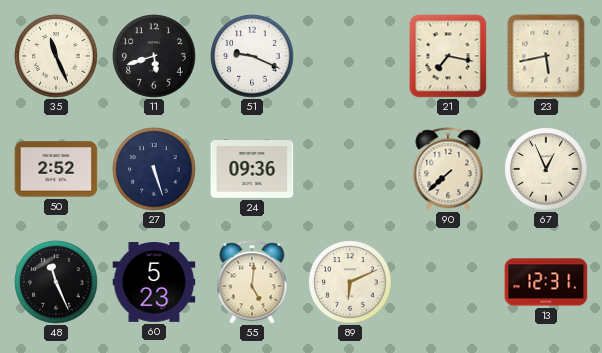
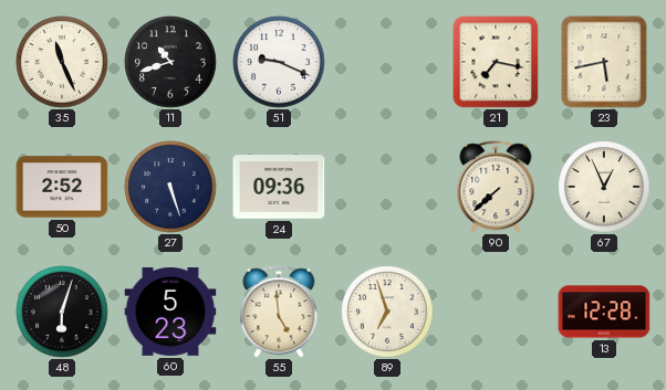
11: 5:42 -> 10:42 (170, 62)
48: 11:26 -> 6:03 (62, 312)
55: 5:01 -> 4:59 (279, 312)
89: 6:11 -> 6:57 (387, 312)
13: 12:31 -> 12:28 (604, 312)
